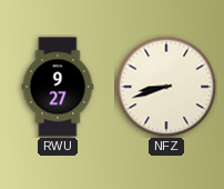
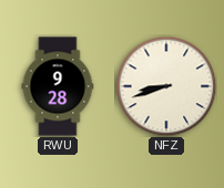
RWU: 9:27 -> 9:28 (58, 86)
